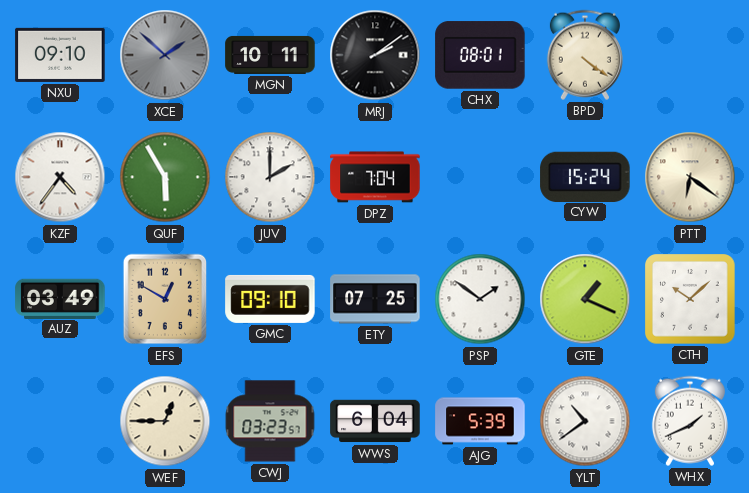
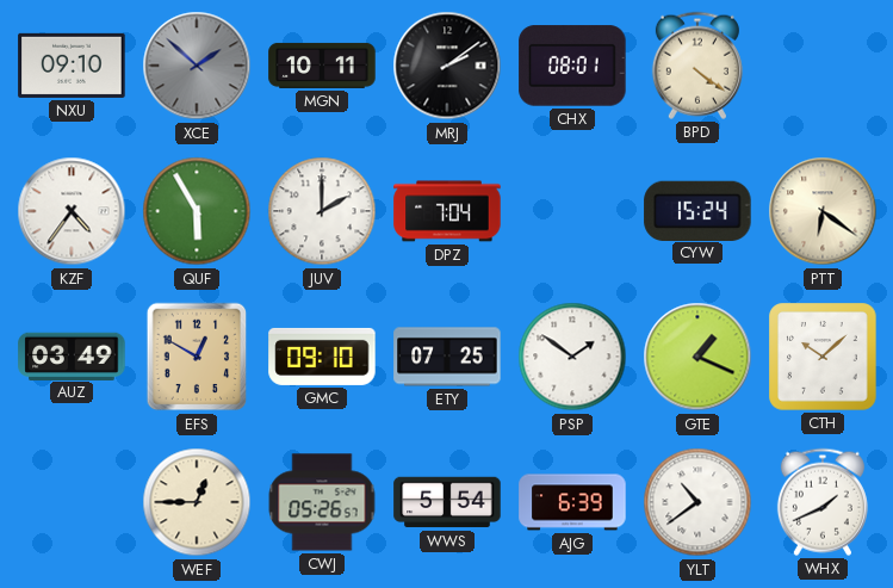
CWJ: 03:23 -> 05:26 (322, 502)
WWS: 6:04 -> 5:54 (447, 502)
AJG: 5:39 -> 6:39 (572, 502)
